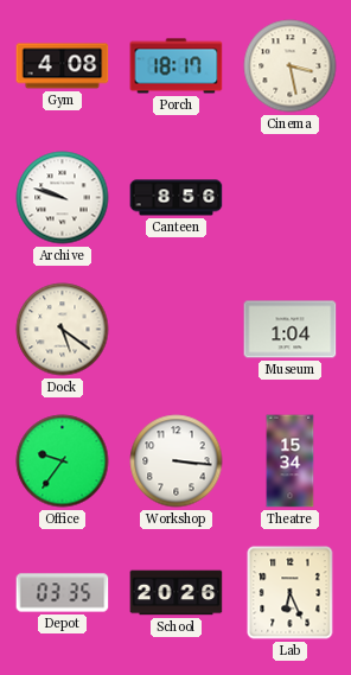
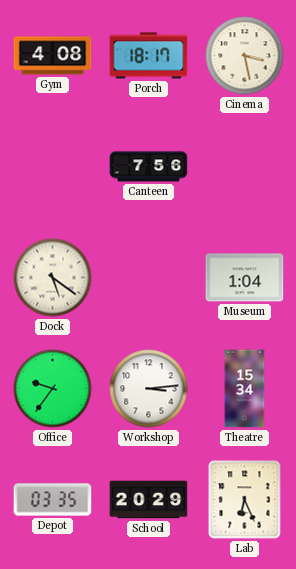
Archive: 9:48 -> none (63, 198)
Canteen: 8:56 -> 7:56 (149, 167)
Workshop: 3:16 -> 3:14 (149, 389)
School: 20:26 -> 20:29 (149, 500)
